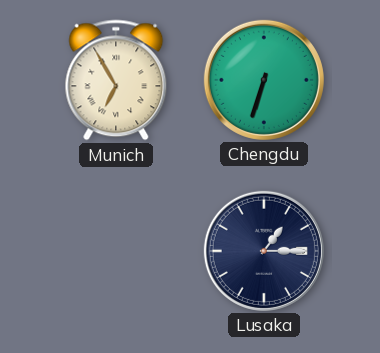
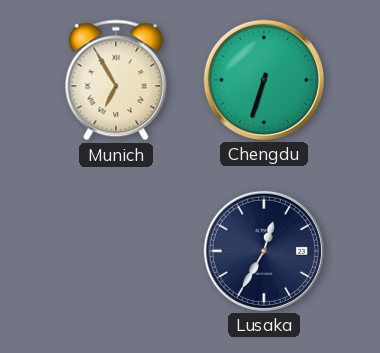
Lusaka: 1:15 -> 12:35 (264, 251)
